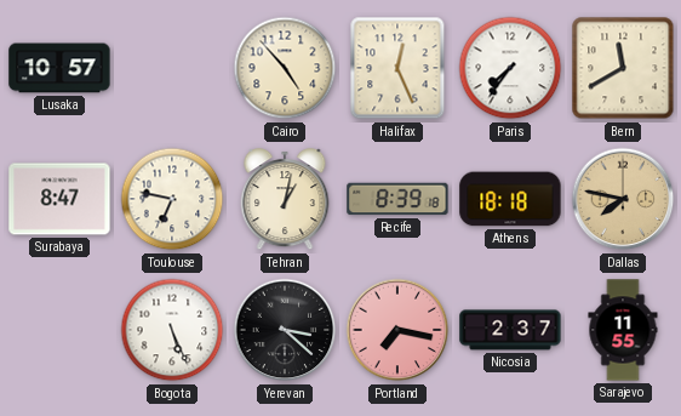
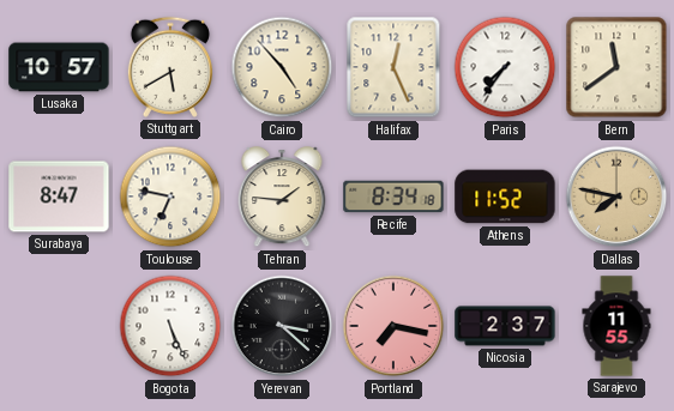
Stuttgart: none -> 5:40 (170, 67)
Bern: 11:40 -> 11:39 (616, 67)
Tehran: 1:02 -> 1:46 (282, 198)
Recife: 8:39 -> 8:34 (393, 197)
Athens: 18:18 -> 11:52 (505, 197)
